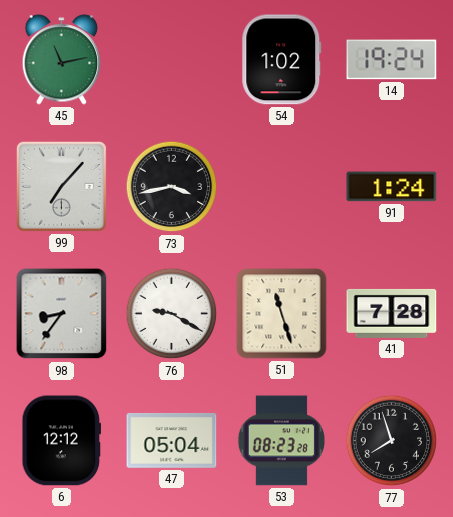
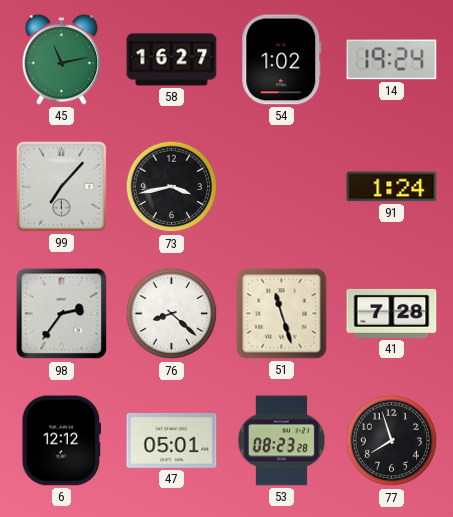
58: none -> 16:27 (172, 60)
98: 8:36 -> 2:36 (62, 314)
76: 9:20 -> 8:22 (172, 314)
47: 05:04 -> 05:01 (172, 440)
